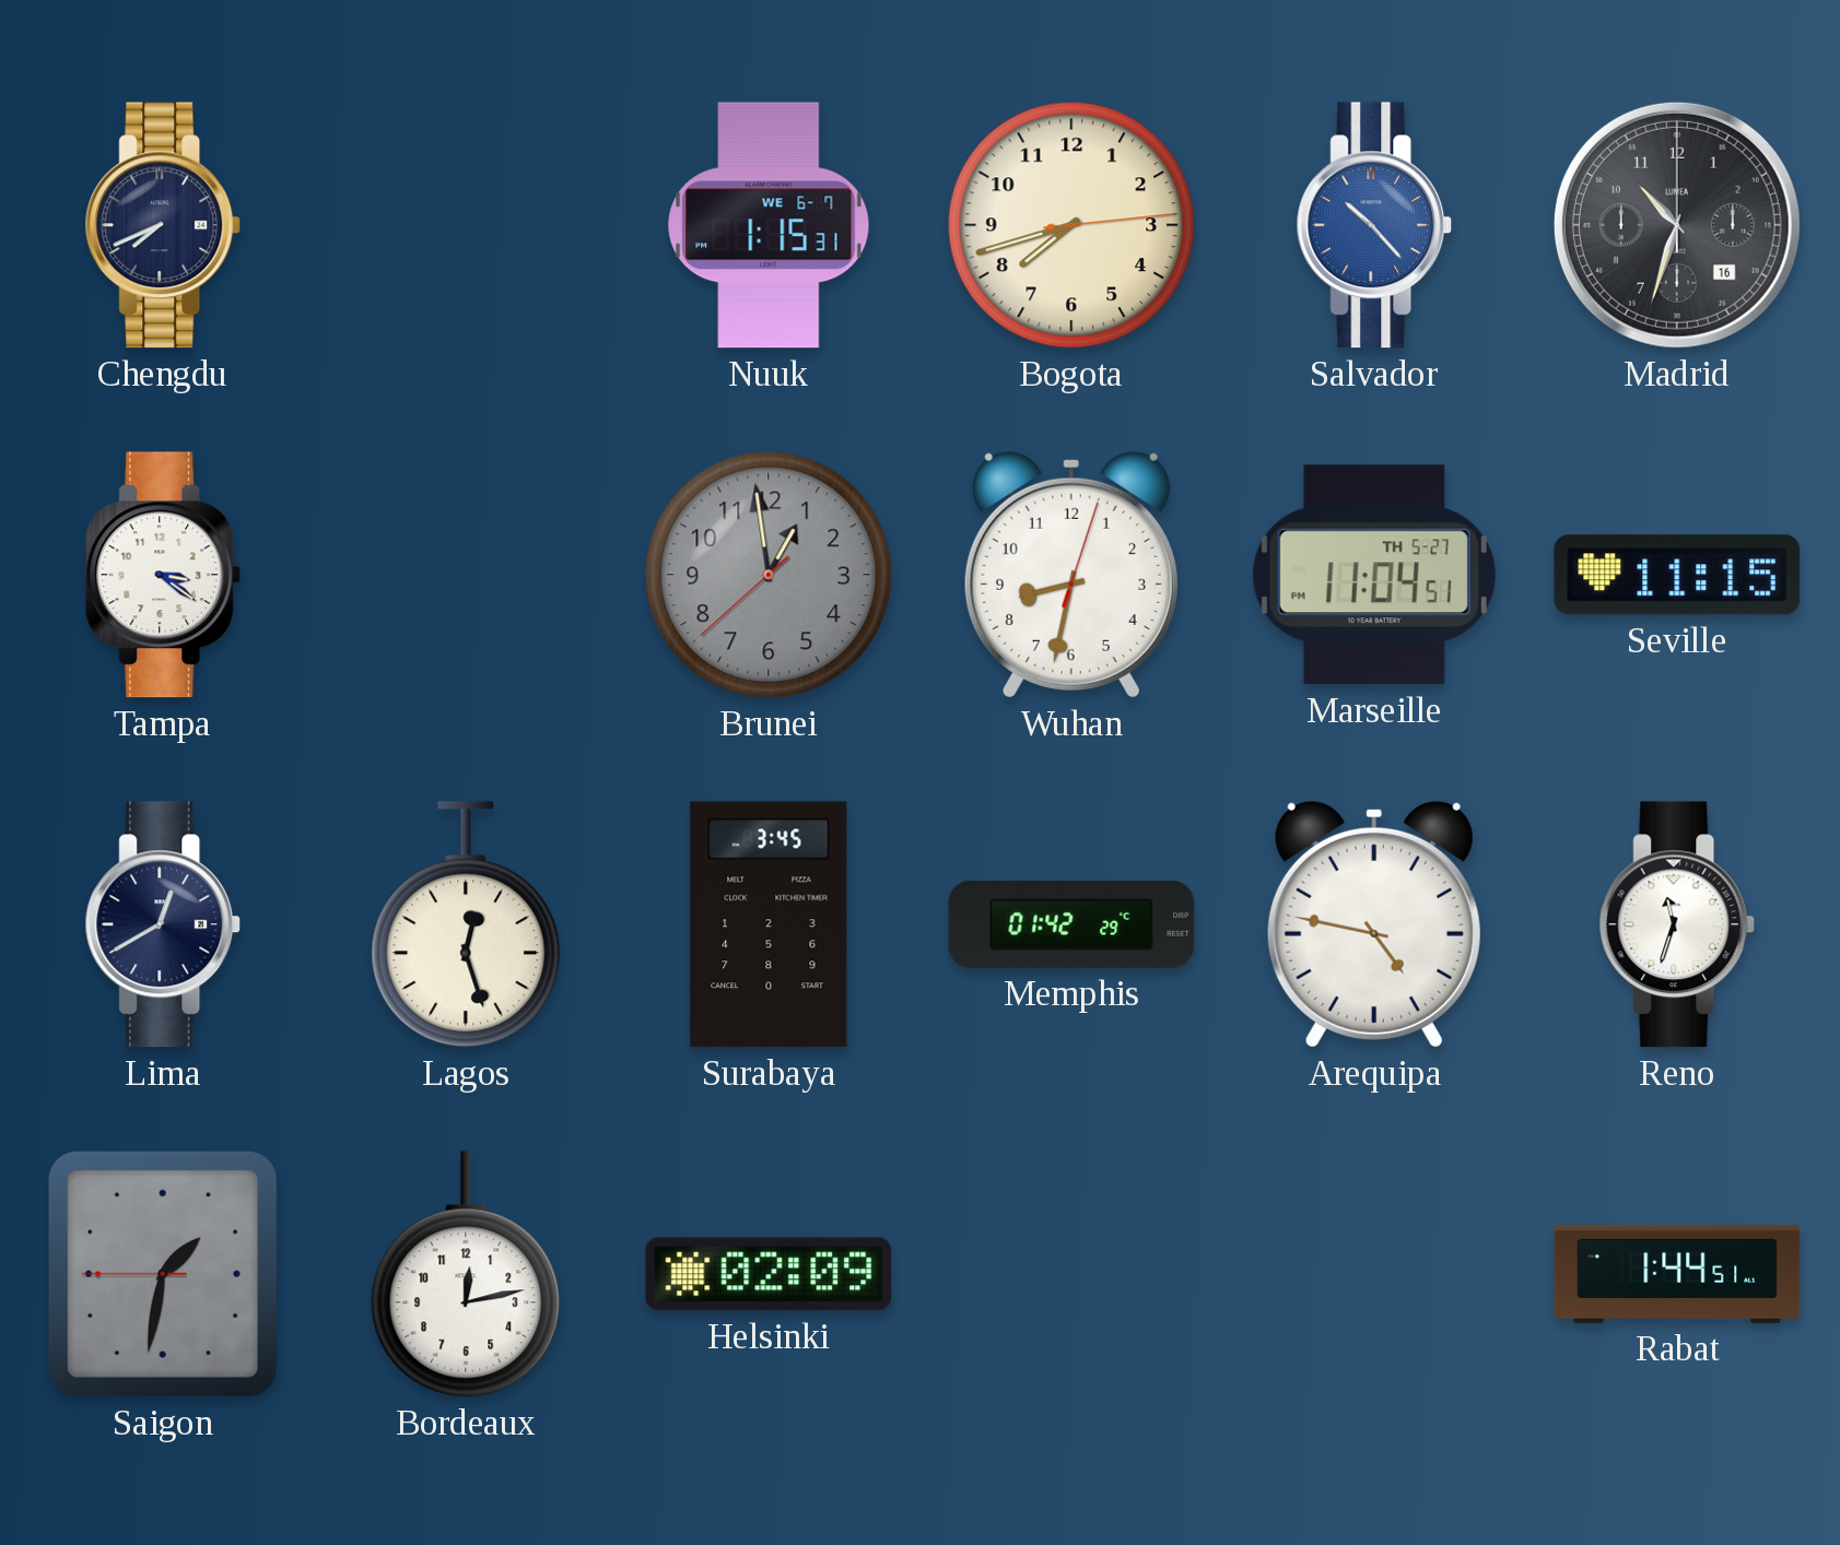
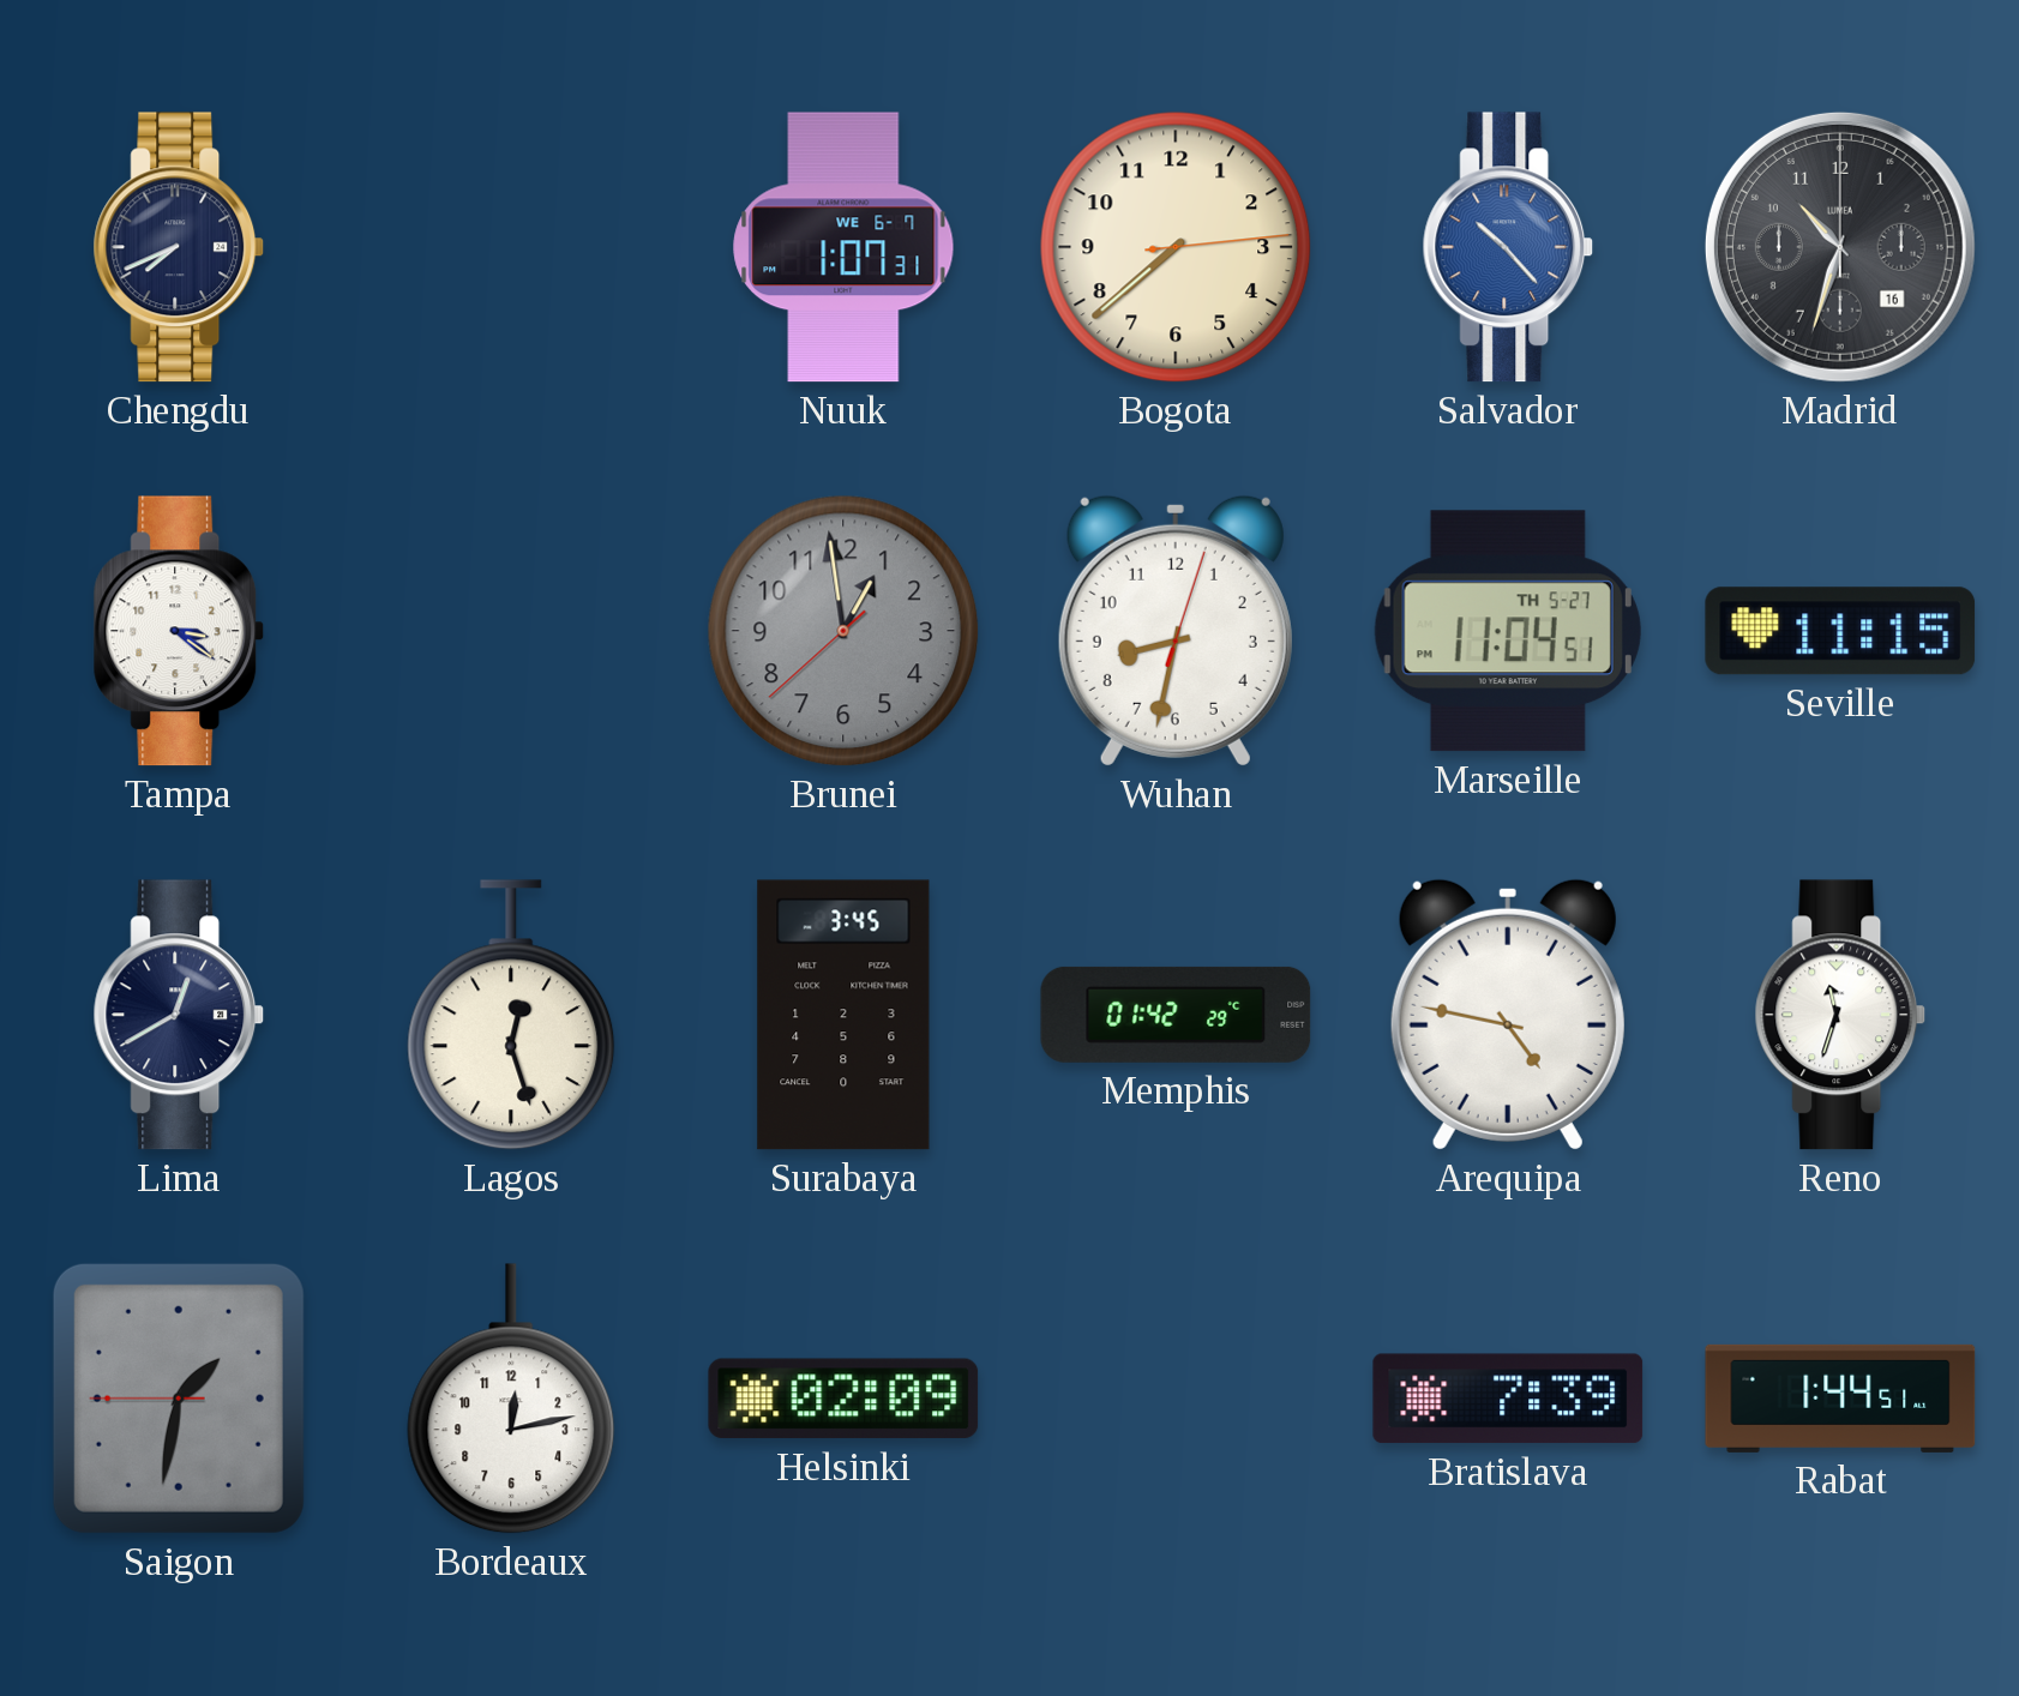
Nuuk: 1:15 -> 1:07 (843, 247)
Bogota: 7:42 -> 7:38 (1176, 247)
Bratislava: none -> 7:39 (1508, 1399)
